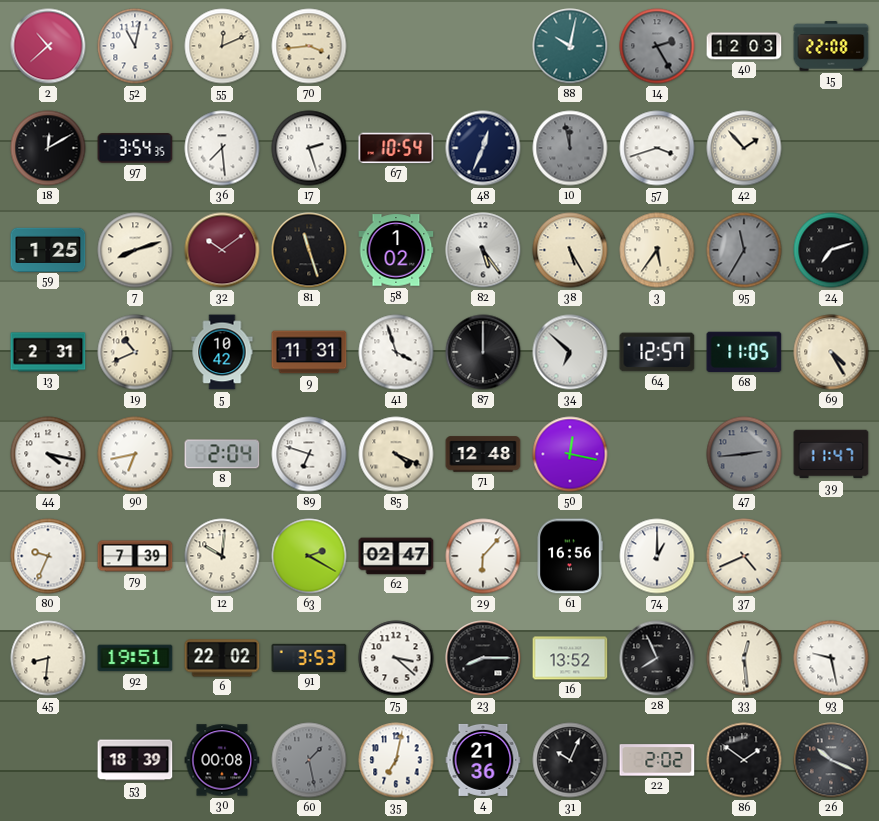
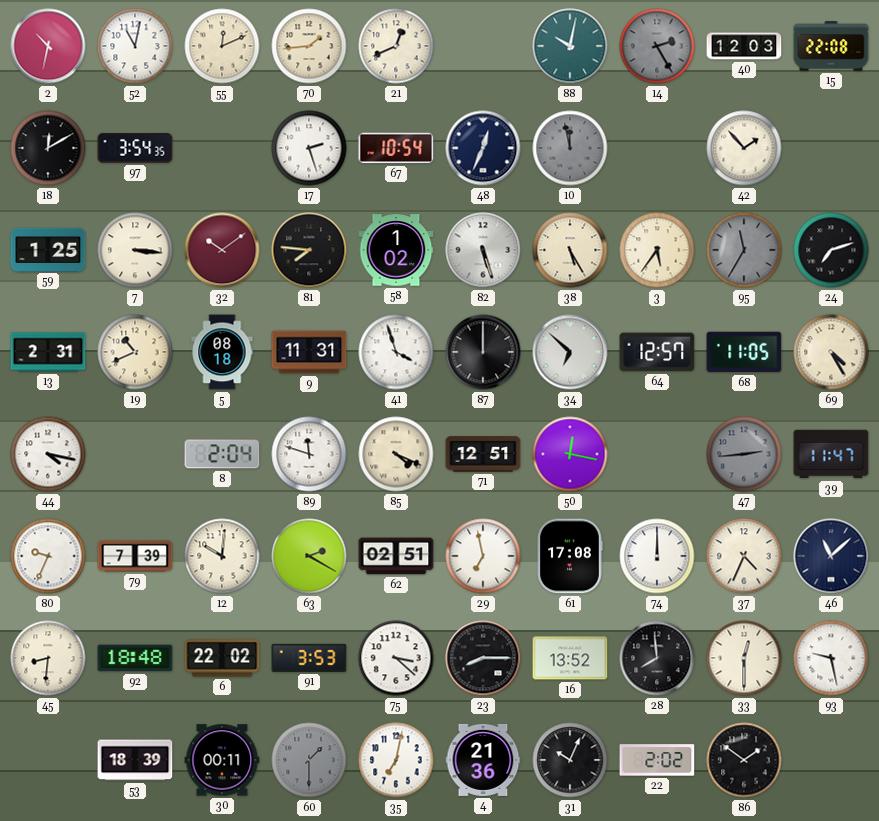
2: 10:38 -> 10:32 (48, 46)
70: 3:44 -> 1:44 (309, 46)
21: none -> 12:41 (396, 46)
36: 7:29 -> none (222, 148)
57: 3:42 -> none (657, 148)
7: 8:12 -> 3:16 (135, 250)
81: 11:27 -> 7:46 (309, 250)
82: 5:24 -> 5:27 (483, 250)
5: 10:42 -> 08:18 (222, 352)
90: 6:43 -> none (135, 454)
89: 6:48 -> 11:48 (309, 454)
71: 12:48 -> 12:51 (483, 454)
62: 02:47 -> 02:51 (396, 556)
29: 6:07 -> 6:58 (483, 556)
61: 16:56 -> 17:08 (570, 556)
74: 1:00 -> 12:00 (657, 556)
37: 4:41 -> 4:34 (744, 556)
46: none -> 11:08 (831, 556)
92: 19:51 -> 18:48 (135, 658)
28: 7:56 -> 7:59 (657, 658)
33: 12:29 -> 12:30 (744, 658)
30: 00:08 -> 00:11 (222, 760)
60: 1:28 -> 1:30 (309, 760)
26: 10:19 -> none (831, 760)
